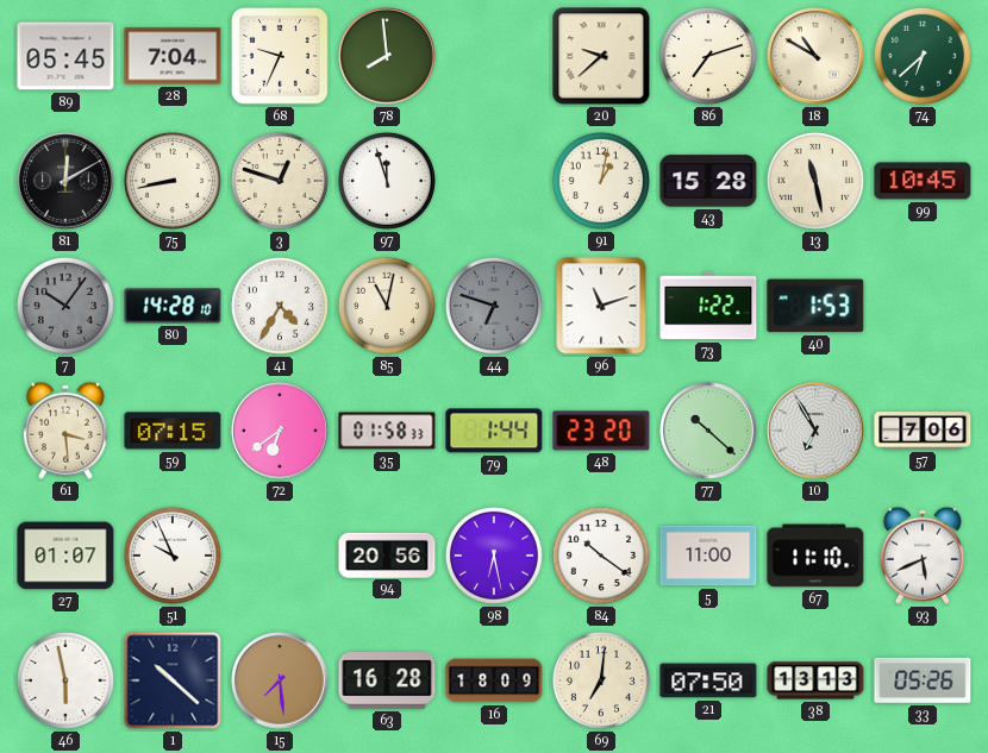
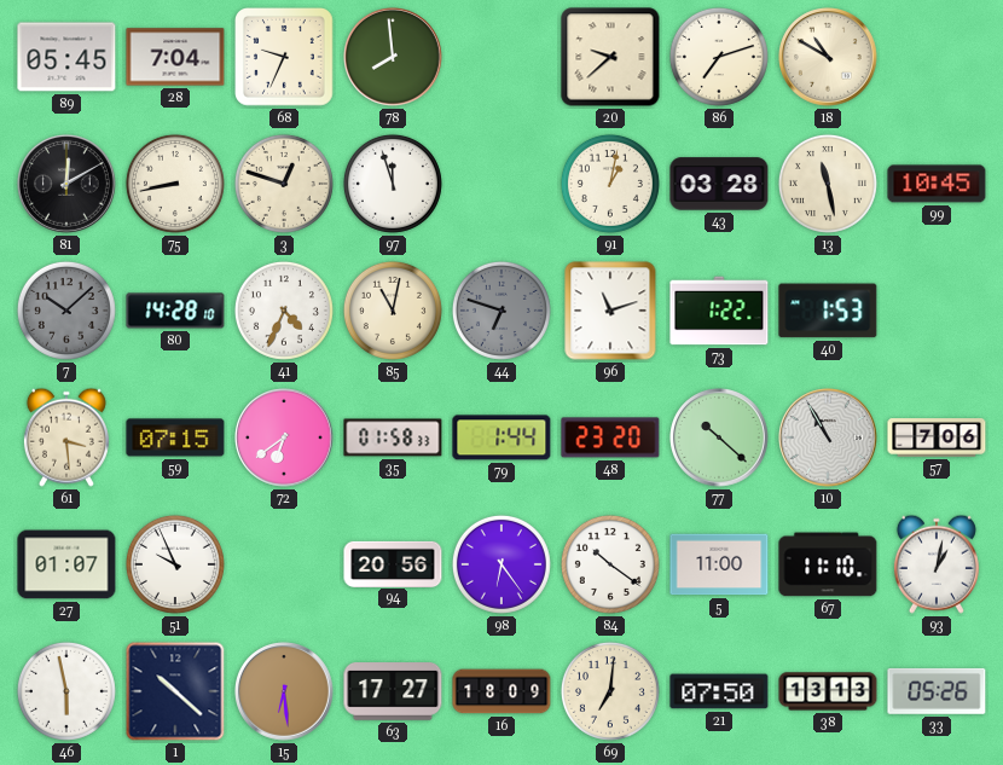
74: 6:38 -> none (923, 56)
43: 15:28 -> 03:28 (719, 184)
7: 10:06 -> 10:08 (66, 311)
41: 4:35 -> 4:34 (284, 311)
10: 6:55 -> 10:55 (829, 439)
98: 6:28 -> 6:24 (502, 564)
93: 5:41 -> 1:02 (937, 564)
15: 7:29 -> 6:29 (285, 692)
63: 16:28 -> 17:27 (393, 691)
